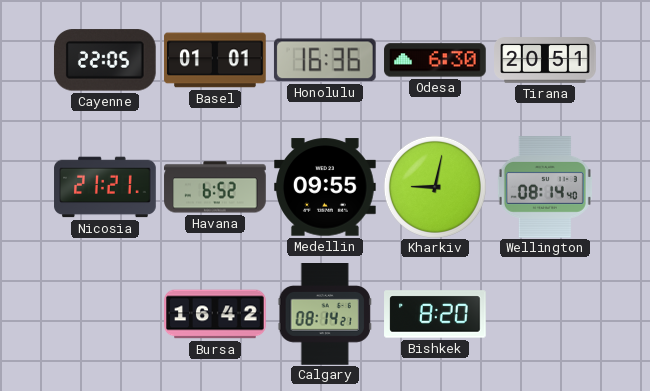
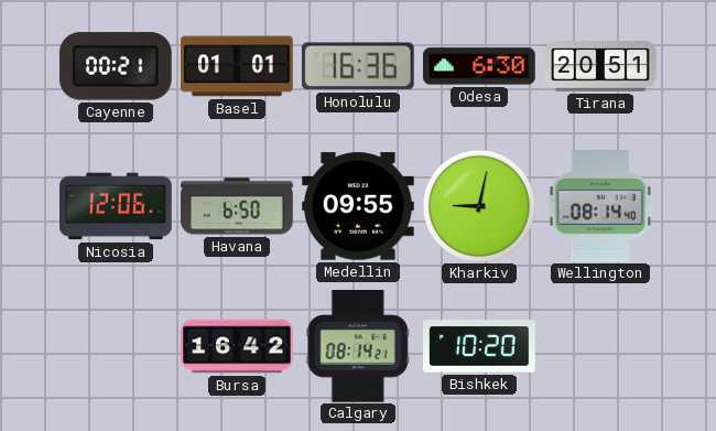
Cayenne: 22:05 -> 00:21 (116, 66)
Nicosia: 21:21 -> 12:06 (116, 206)
Havana: 6:52 -> 6:50 (237, 206)
Bishkek: 8:20 -> 10:20 (479, 346)
